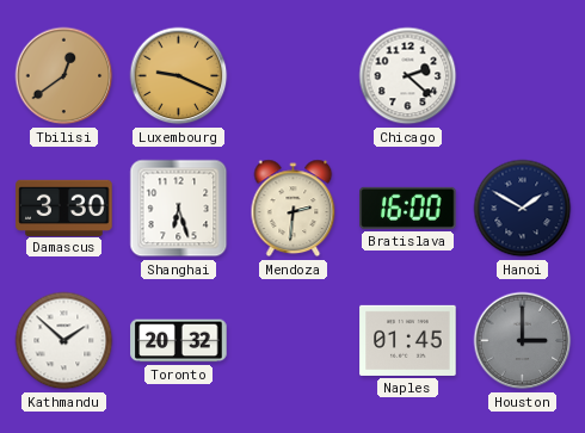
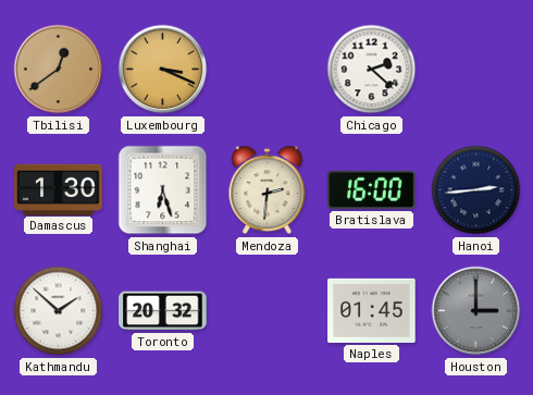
Luxembourg: 9:19 -> 3:19 (163, 70)
Damascus: 3:30 -> 1:30 (59, 189)
Hanoi: 1:50 -> 2:44 (476, 190)
